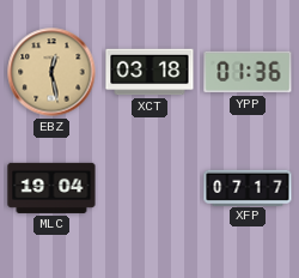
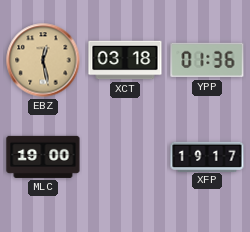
MLC: 19:04 -> 19:00 (43, 157)
XFP: 07:17 -> 19:17 (207, 156)
